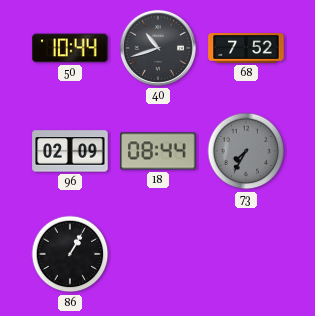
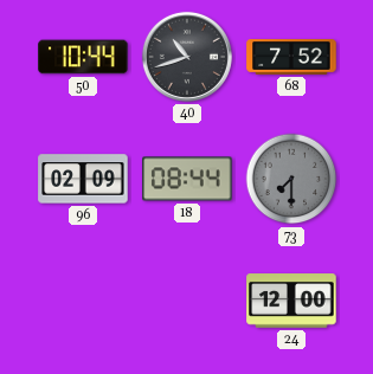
73: 7:35 -> 7:30 (291, 179)
86: 1:05 -> none (70, 254)
24: none -> 12:00 (291, 301)
